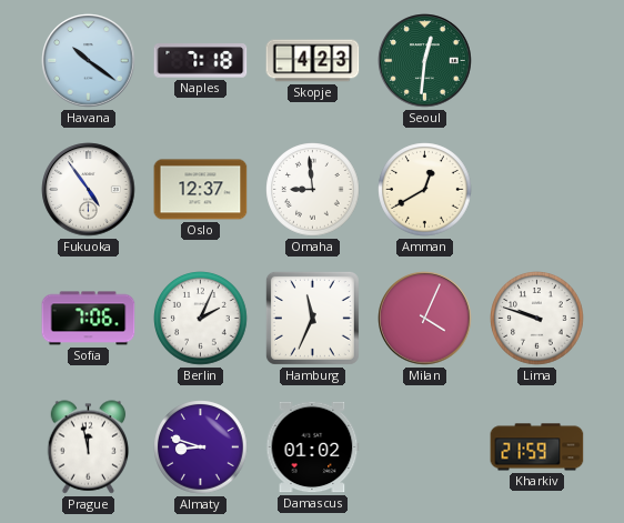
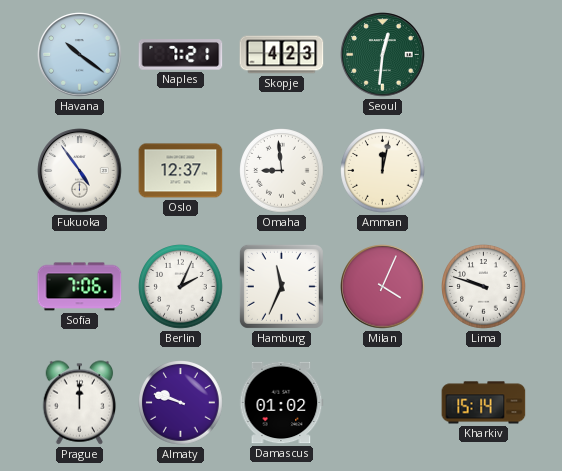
Naples: 7:18 -> 7:21 (181, 55)
Amman: 12:40 -> 12:02 (383, 171)
Prague: 11:58 -> 12:00 (80, 403)
Almaty: 8:48 -> 9:48 (181, 403)
Kharkiv: 21:59 -> 15:14 (484, 403)
